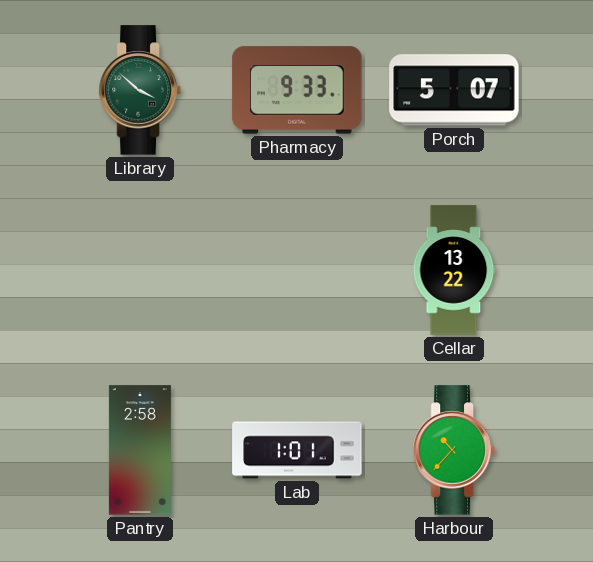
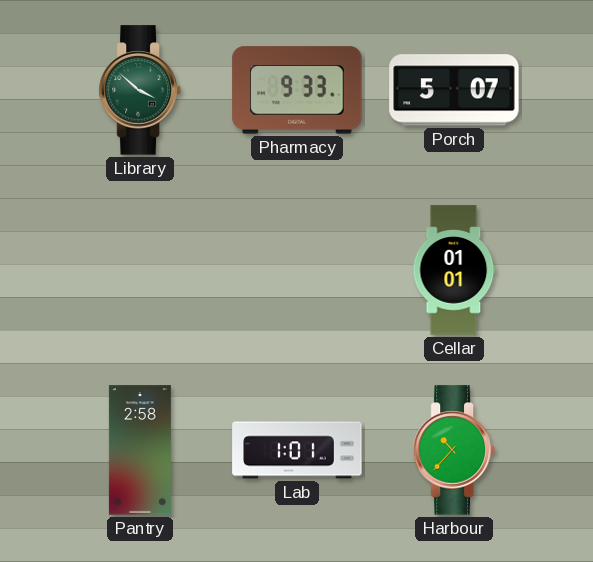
Cellar: 13:22 -> 01:01 (454, 270)
